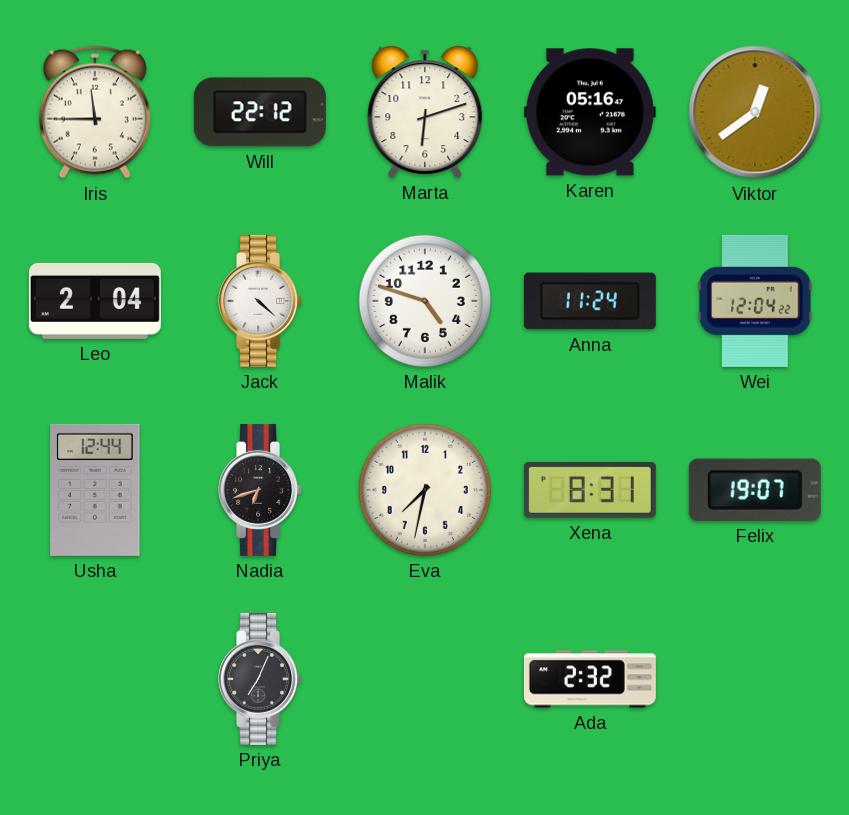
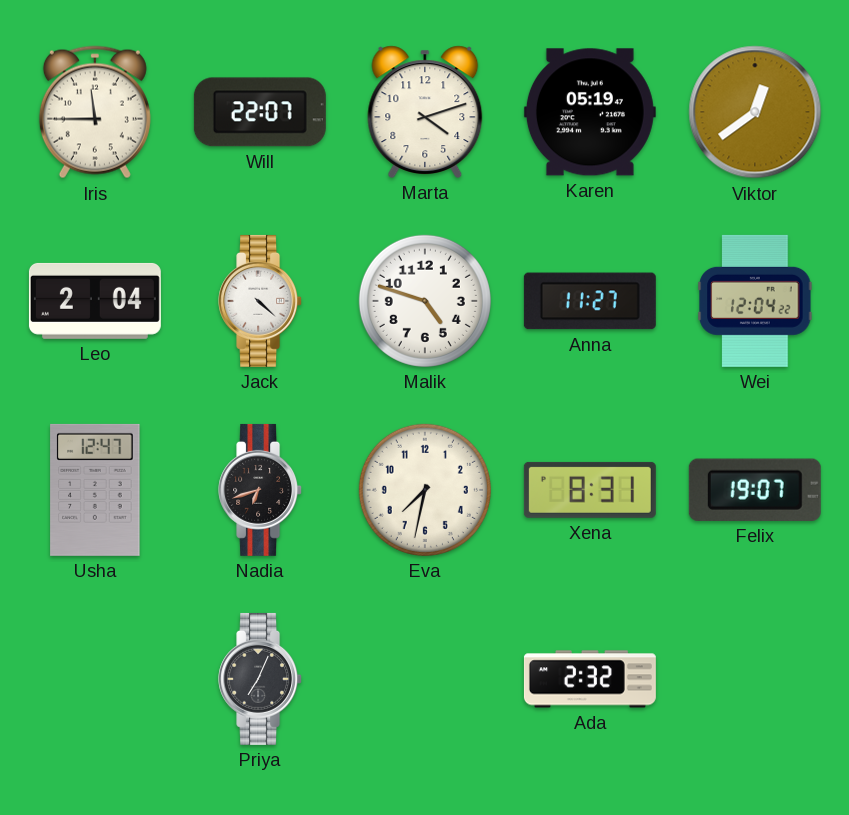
Will: 22:12 -> 22:07 (260, 112)
Marta: 6:12 -> 4:12 (425, 112)
Karen: 05:16 -> 05:19 (590, 112)
Anna: 11:24 -> 11:27 (590, 301)
Usha: 12:44 -> 12:47 (95, 490)
